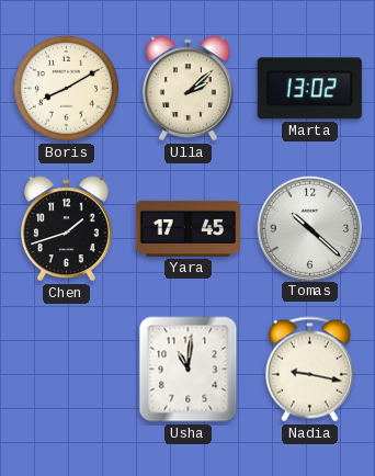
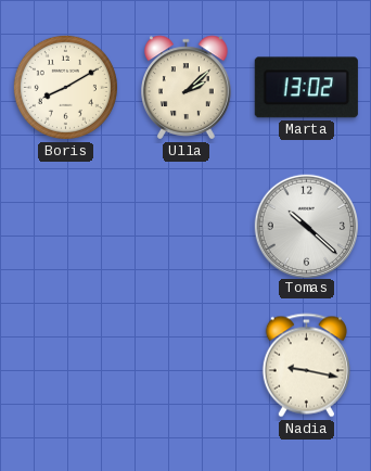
Chen: 1:42 -> none (67, 229)
Yara: 17:45 -> none (187, 228)
Usha: 11:01 -> none (189, 370)
